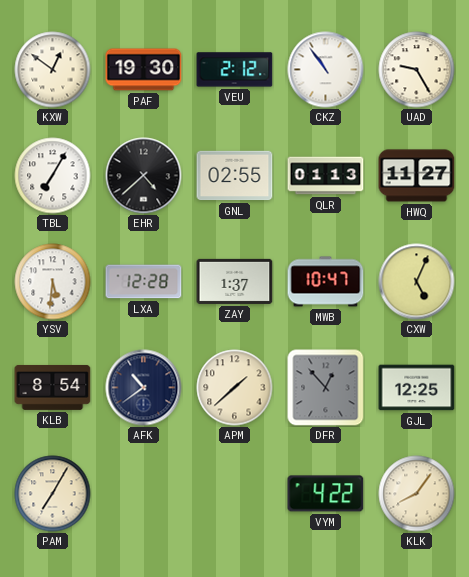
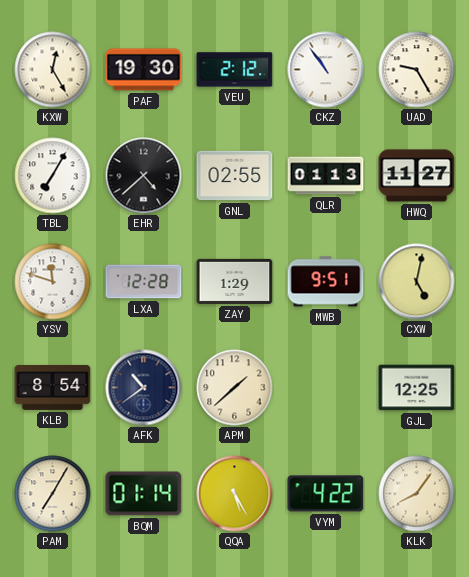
KXW: 12:51 -> 12:25 (53, 70)
YSV: 5:31 -> 11:48 (53, 282)
ZAY: 1:37 -> 1:29 (235, 281)
MWB: 10:47 -> 9:51 (326, 282)
CXW: 5:04 -> 5:02 (417, 282)
DFR: 12:53 -> none (326, 388)
BQM: none -> 01:14 (144, 494)
QQA: none -> 5:25 (235, 494)
